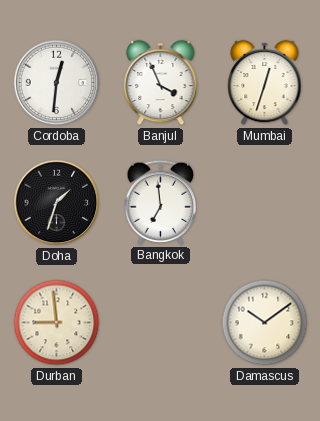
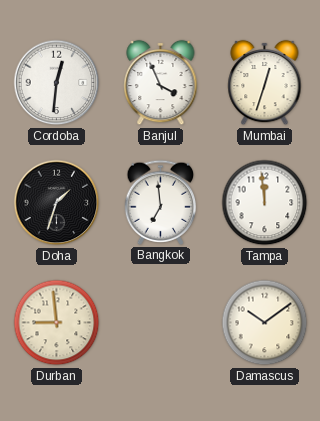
Tampa: none -> 11:59 (265, 203)
